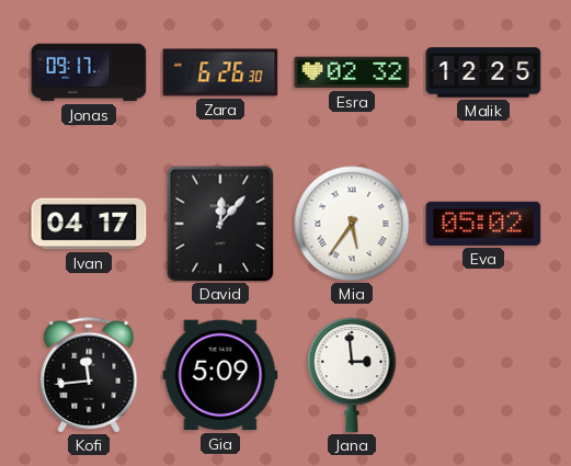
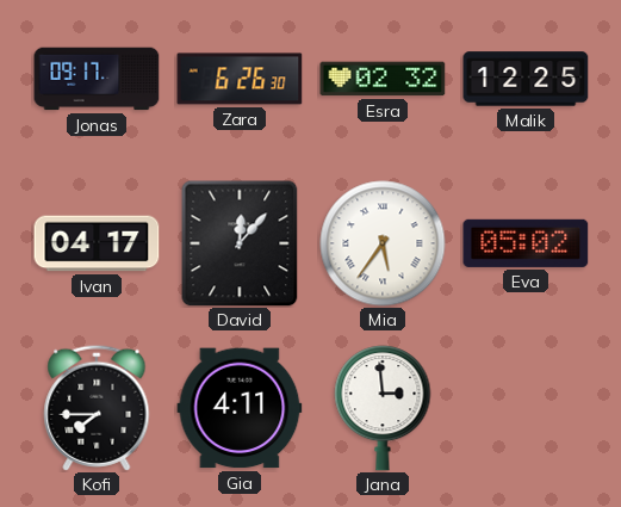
Kofi: 11:44 -> 7:45 (97, 408)
Gia: 5:09 -> 4:11 (240, 408)
